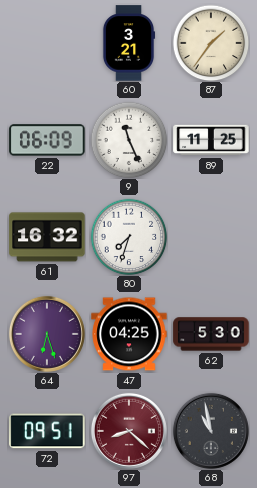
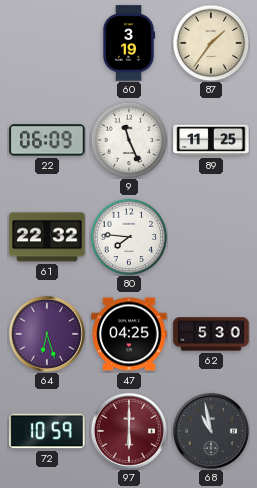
60: 3:21 -> 3:19 (129, 43)
61: 16:32 -> 22:32 (47, 237)
80: 7:33 -> 7:46 (129, 237)
72: 09:51 -> 10:59 (47, 431)
97: 8:22 -> 6:00 (129, 431)
